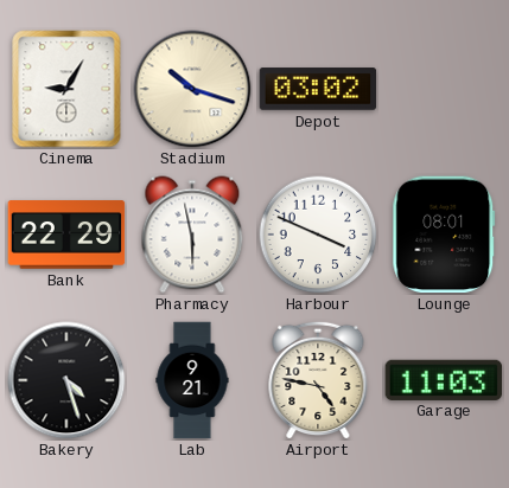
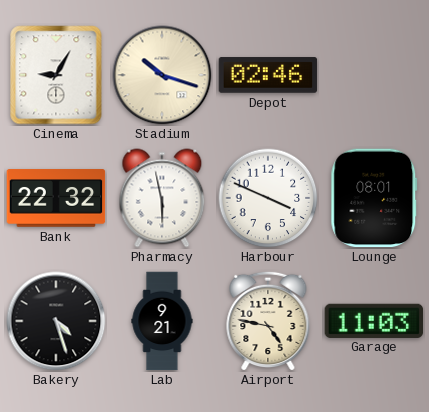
Depot: 03:02 -> 02:46 (268, 75)
Bank: 22:29 -> 22:32 (56, 198)
